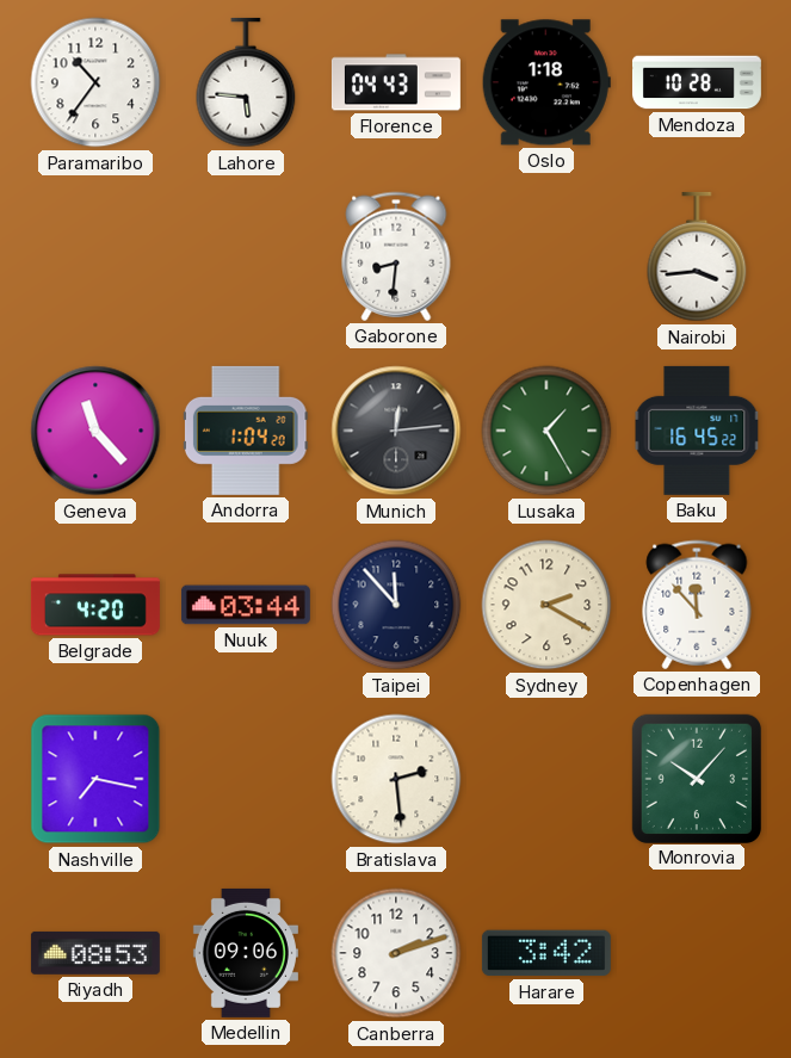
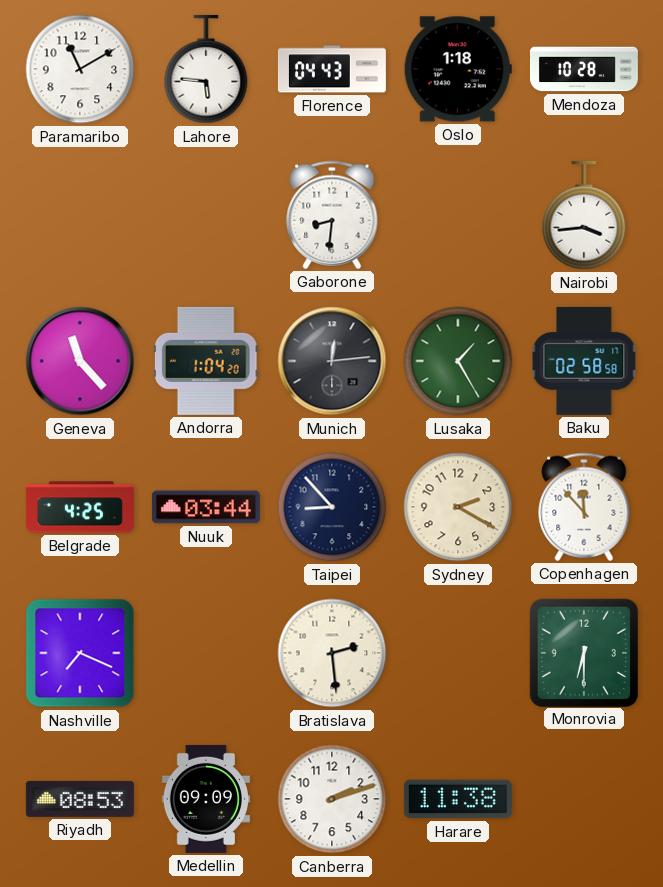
Paramaribo: 10:36 -> 11:10 (80, 69)
Baku: 16:45 -> 02:58 (584, 361)
Belgrade: 4:20 -> 4:25 (80, 507)
Taipei: 11:53 -> 8:53 (332, 507)
Nashville: 7:17 -> 7:19 (80, 653)
Monrovia: 10:07 -> 6:30 (583, 652)
Medellin: 09:06 -> 09:09 (206, 799)
Harare: 3:42 -> 11:38 (458, 799)
